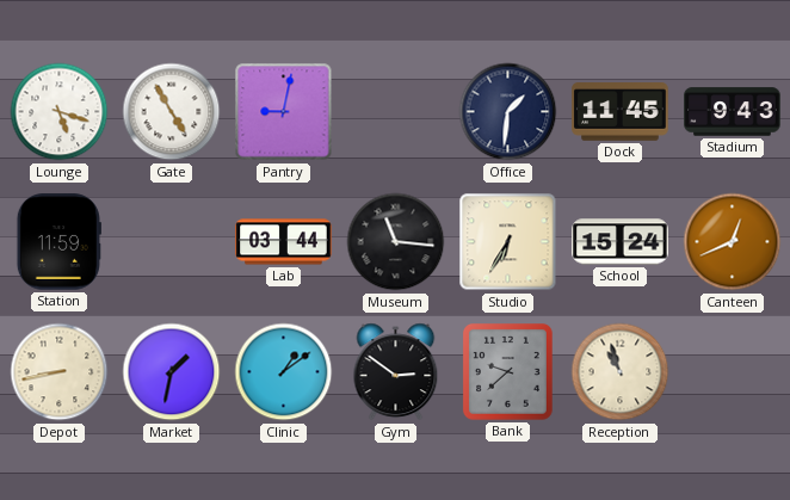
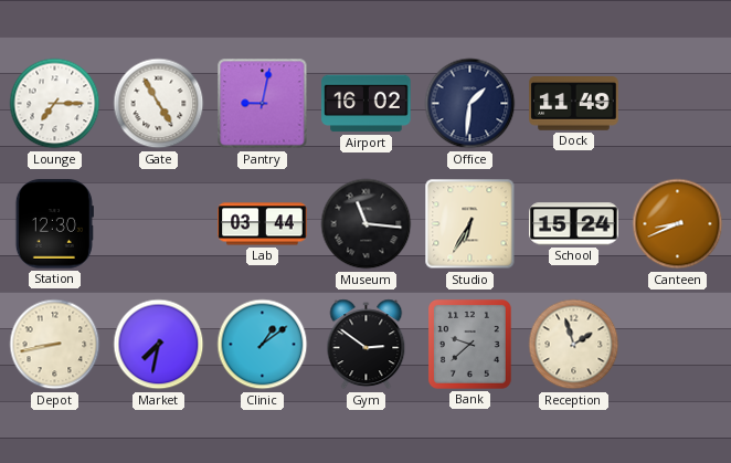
Lounge: 5:18 -> 7:15 (55, 104)
Airport: none -> 16:02 (367, 104)
Dock: 11:45 -> 11:49 (574, 104)
Stadium: 9:43 -> none (733, 112)
Station: 11:59 -> 12:30 (54, 224)
Canteen: 12:41 -> 8:41 (678, 224)
Market: 1:32 -> 7:32 (159, 345)
Reception: 10:57 -> 1:57 (574, 345)
